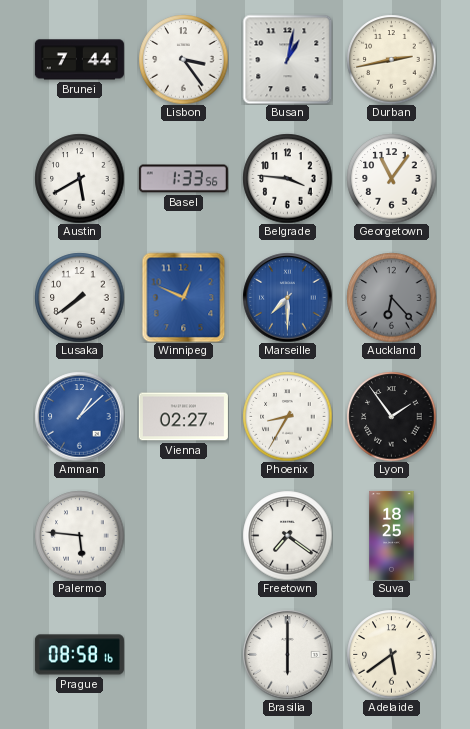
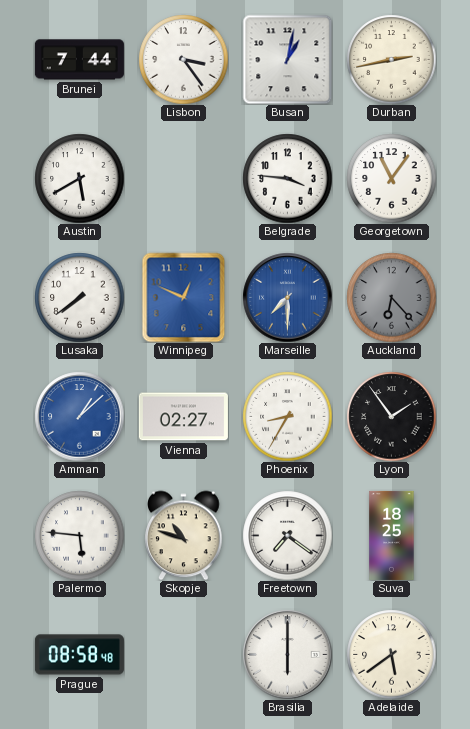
Basel: 1:33 -> none (183, 179)
Skopje: none -> 10:48 (184, 535)
Prague: 08:58:16 -> 08:58:48 (79, 655)
